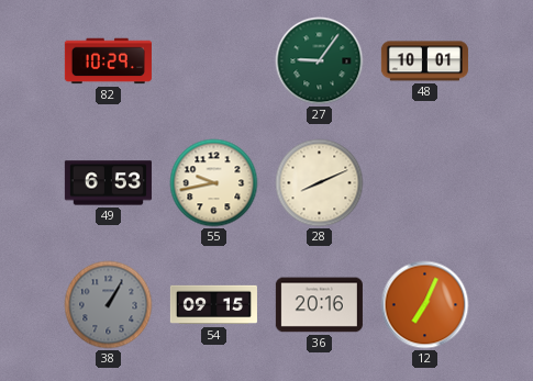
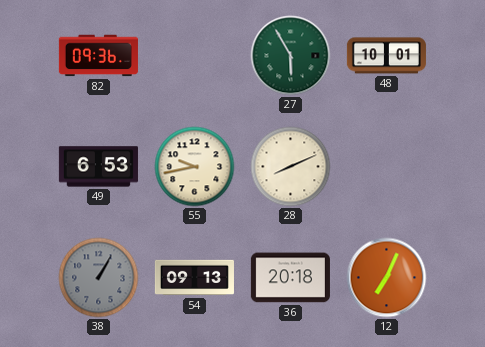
82: 10:29 -> 09:36 (98, 56)
27: 9:06 -> 5:55 (291, 56)
54: 09:15 -> 09:13 (194, 278)
36: 20:16 -> 20:18 (290, 278)
